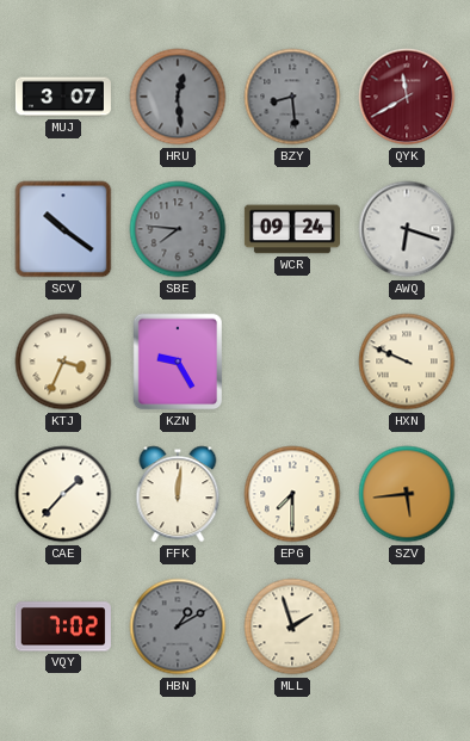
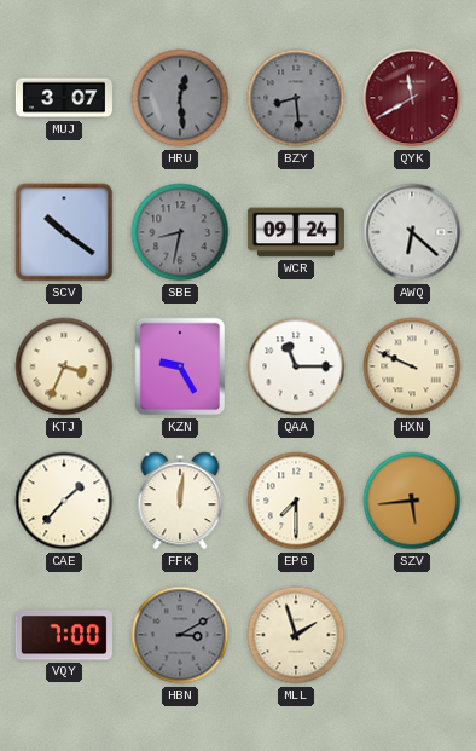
SBE: 7:46 -> 8:32 (180, 232)
AWQ: 6:18 -> 6:22 (412, 232)
QAA: none -> 11:15 (296, 366)
VQY: 7:02 -> 7:00 (64, 635)
HBN: 1:10 -> 3:10 (180, 635)
